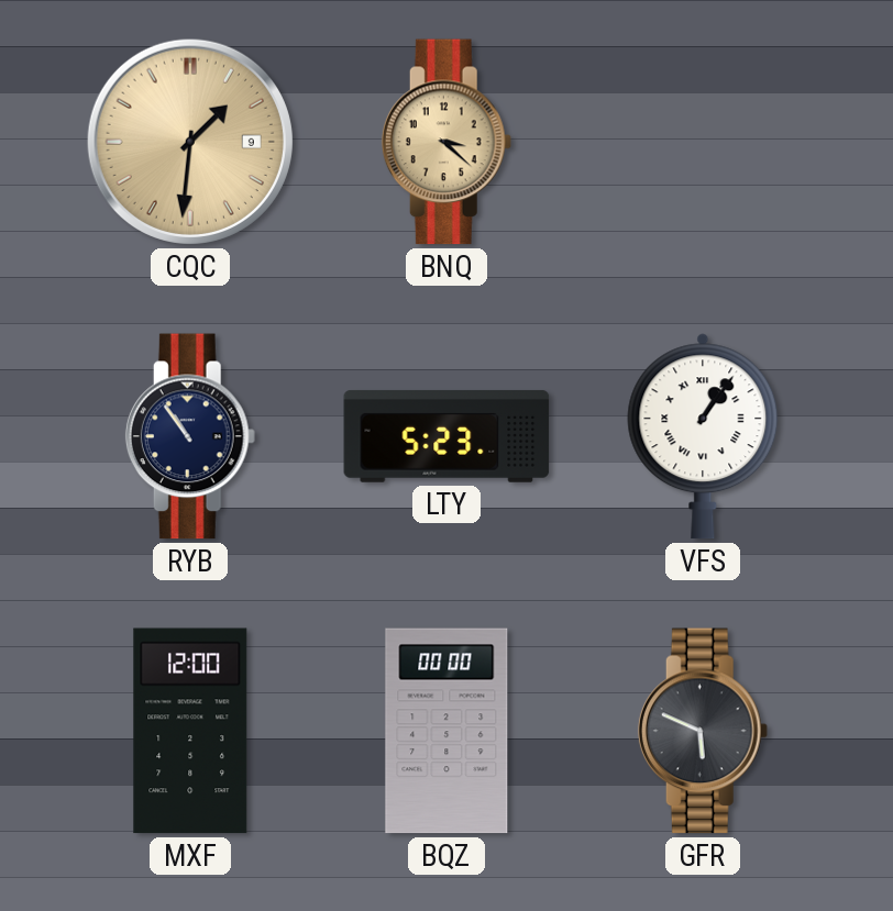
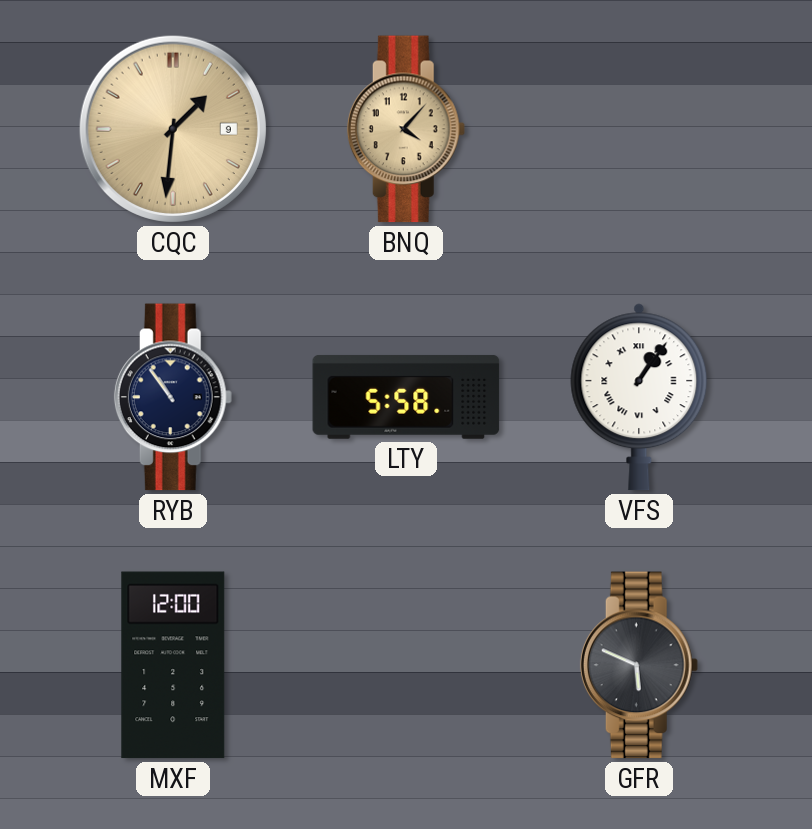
BNQ: 3:22 -> 4:07 (406, 129)
LTY: 5:23 -> 5:58 (406, 397)
BQZ: 00:00 -> none (446, 731)
